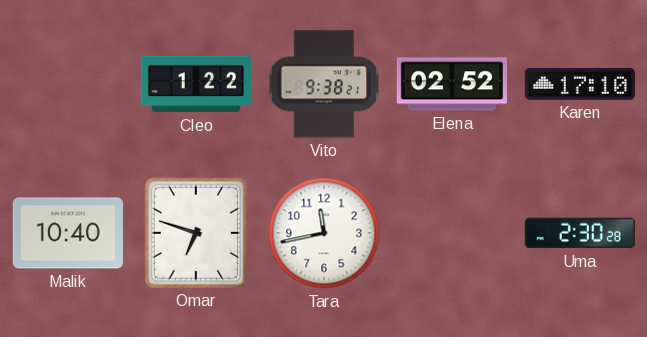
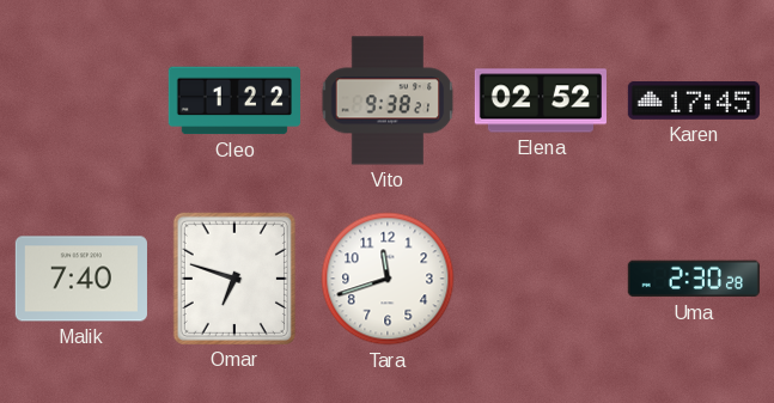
Karen: 17:10 -> 17:45 (694, 100)
Malik: 10:40 -> 7:40 (81, 279)
Tara: 11:43 -> 11:42 (388, 279)
